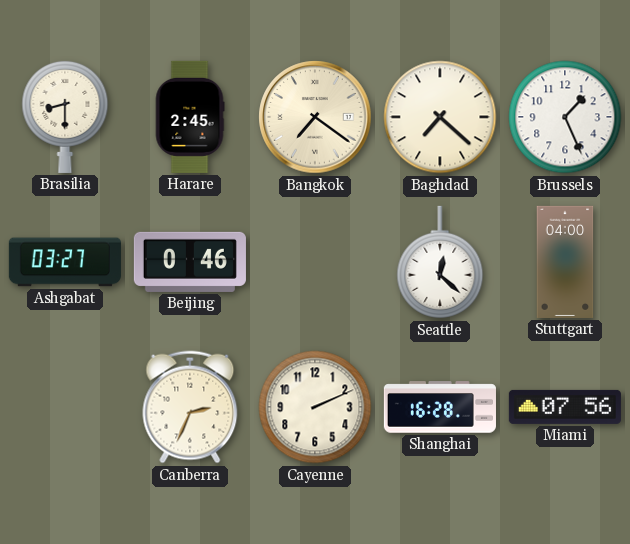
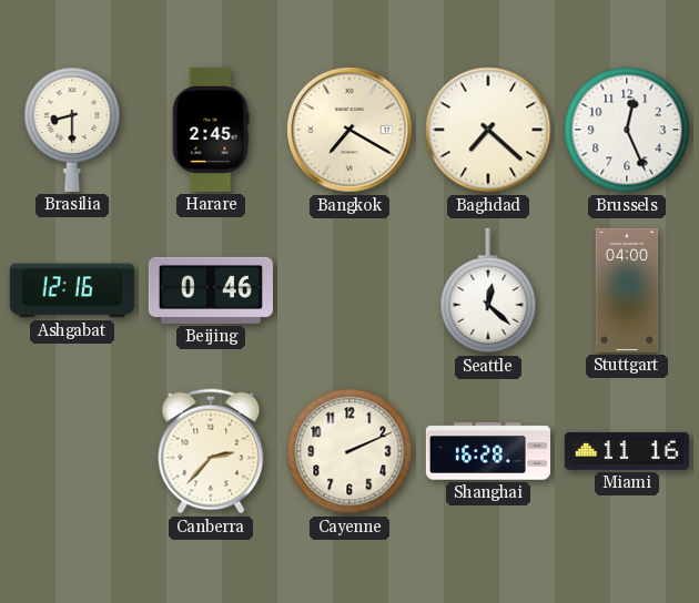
Bangkok: 7:21 -> 7:20 (349, 130)
Brussels: 1:26 -> 12:26 (627, 130)
Ashgabat: 03:27 -> 12:16 (72, 290)
Canberra: 2:34 -> 2:37 (211, 451)
Miami: 07:56 -> 11:16 (627, 451)
